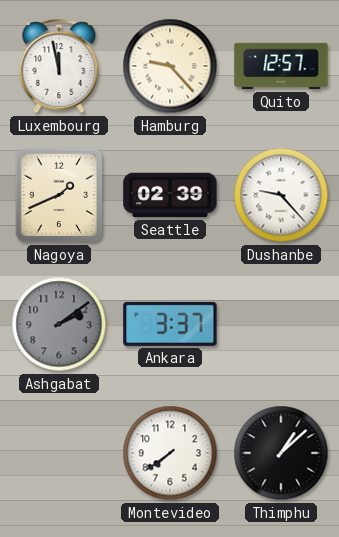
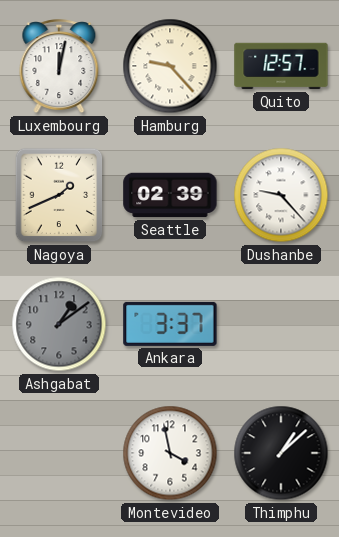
Luxembourg: 11:58 -> 12:02 (59, 67)
Ashgabat: 2:09 -> 1:09 (59, 324)
Montevideo: 7:39 -> 3:58 (170, 453)
